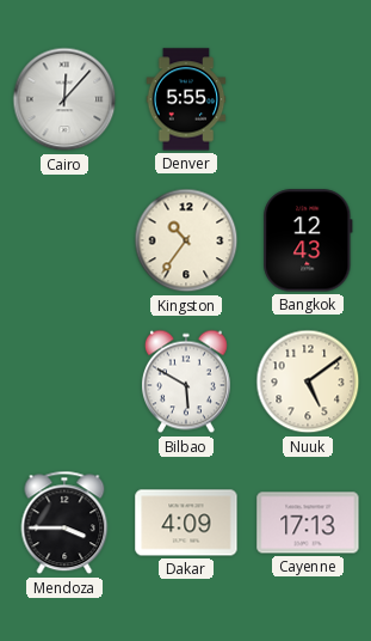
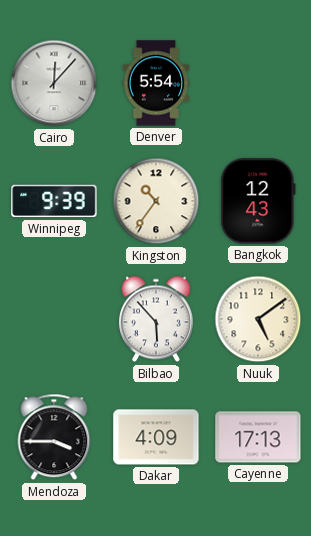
Denver: 5:55 -> 5:54 (156, 83)
Winnipeg: none -> 9:39 (54, 201)
Bilbao: 5:50 -> 5:53 (156, 319)
